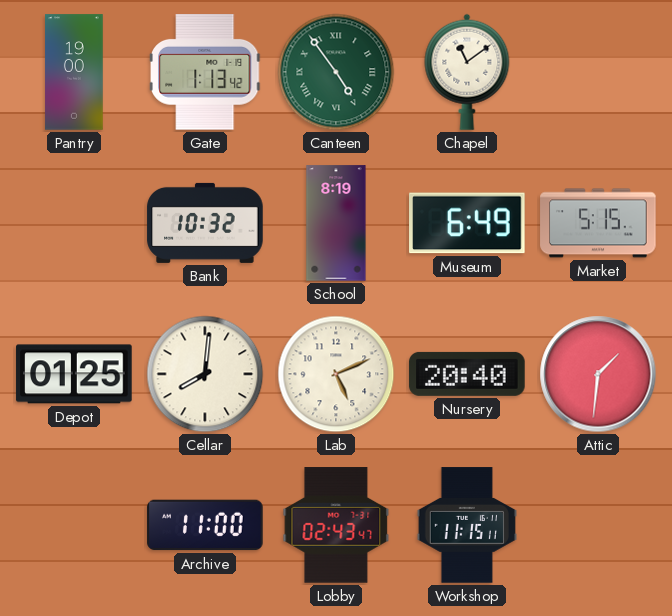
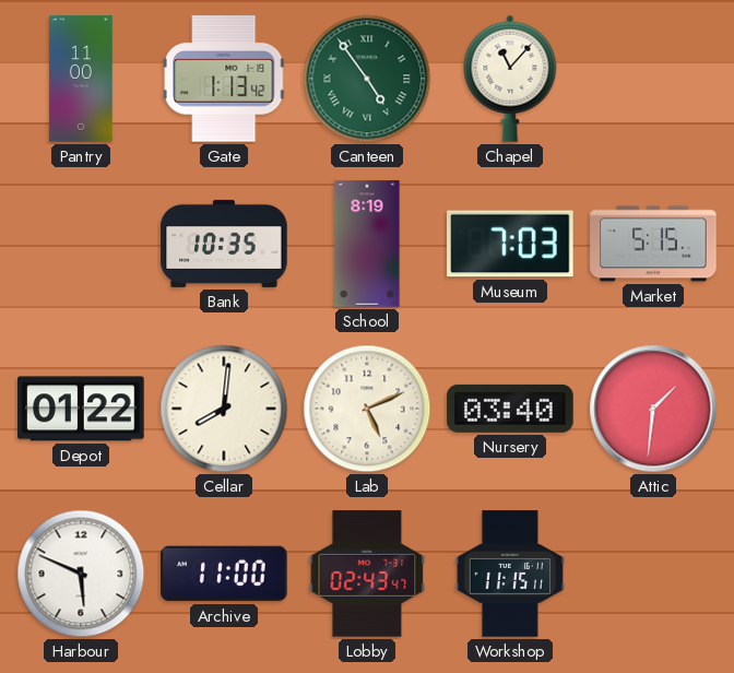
Pantry: 19:00 -> 11:00 (81, 79)
Chapel: 11:09 -> 11:07 (510, 79)
Bank: 10:32 -> 10:35 (224, 244)
Museum: 6:49 -> 7:03 (510, 244)
Depot: 01:25 -> 01:22 (81, 409)
Nursery: 20:40 -> 03:40 (510, 409)
Harbour: none -> 5:49 (81, 574)
